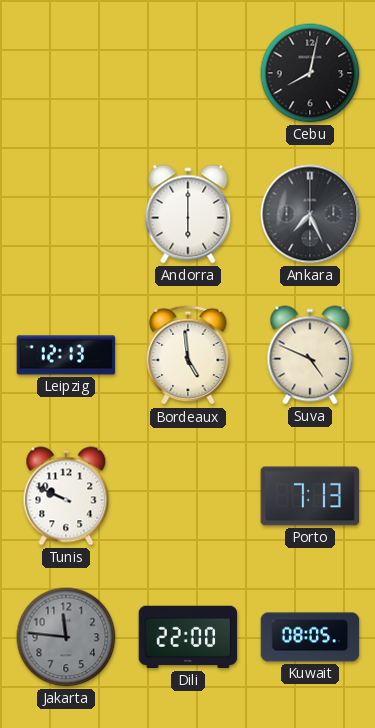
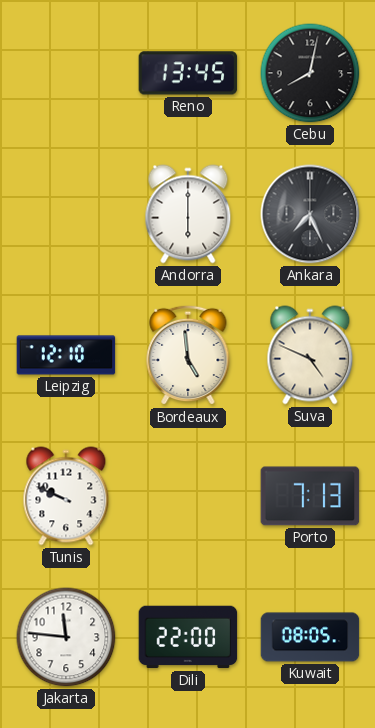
Reno: none -> 13:45 (188, 73)
Leipzig: 12:13 -> 12:10 (66, 355)
Jakarta dial: grey -> white (66, 637)
